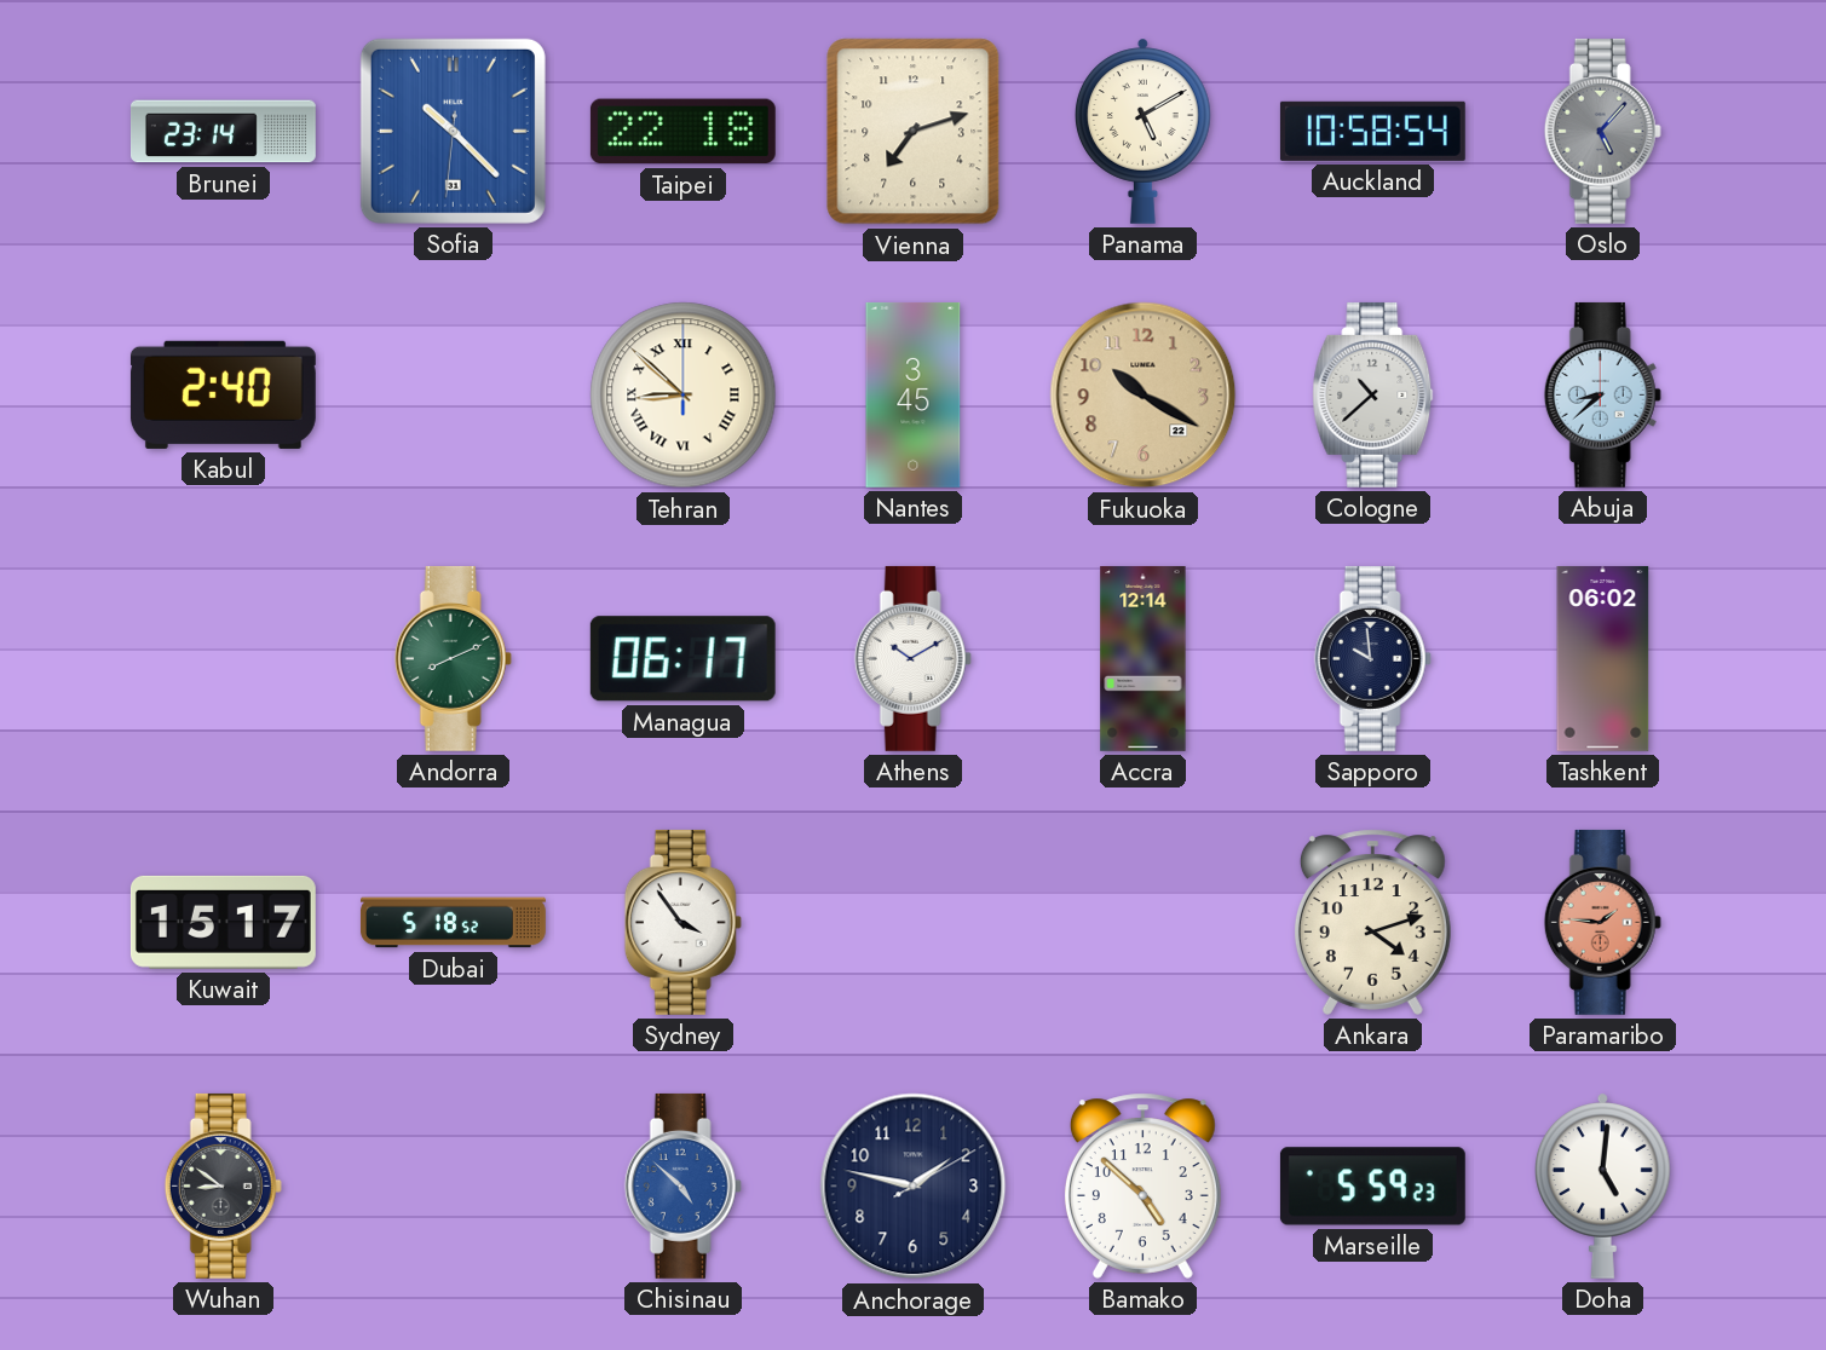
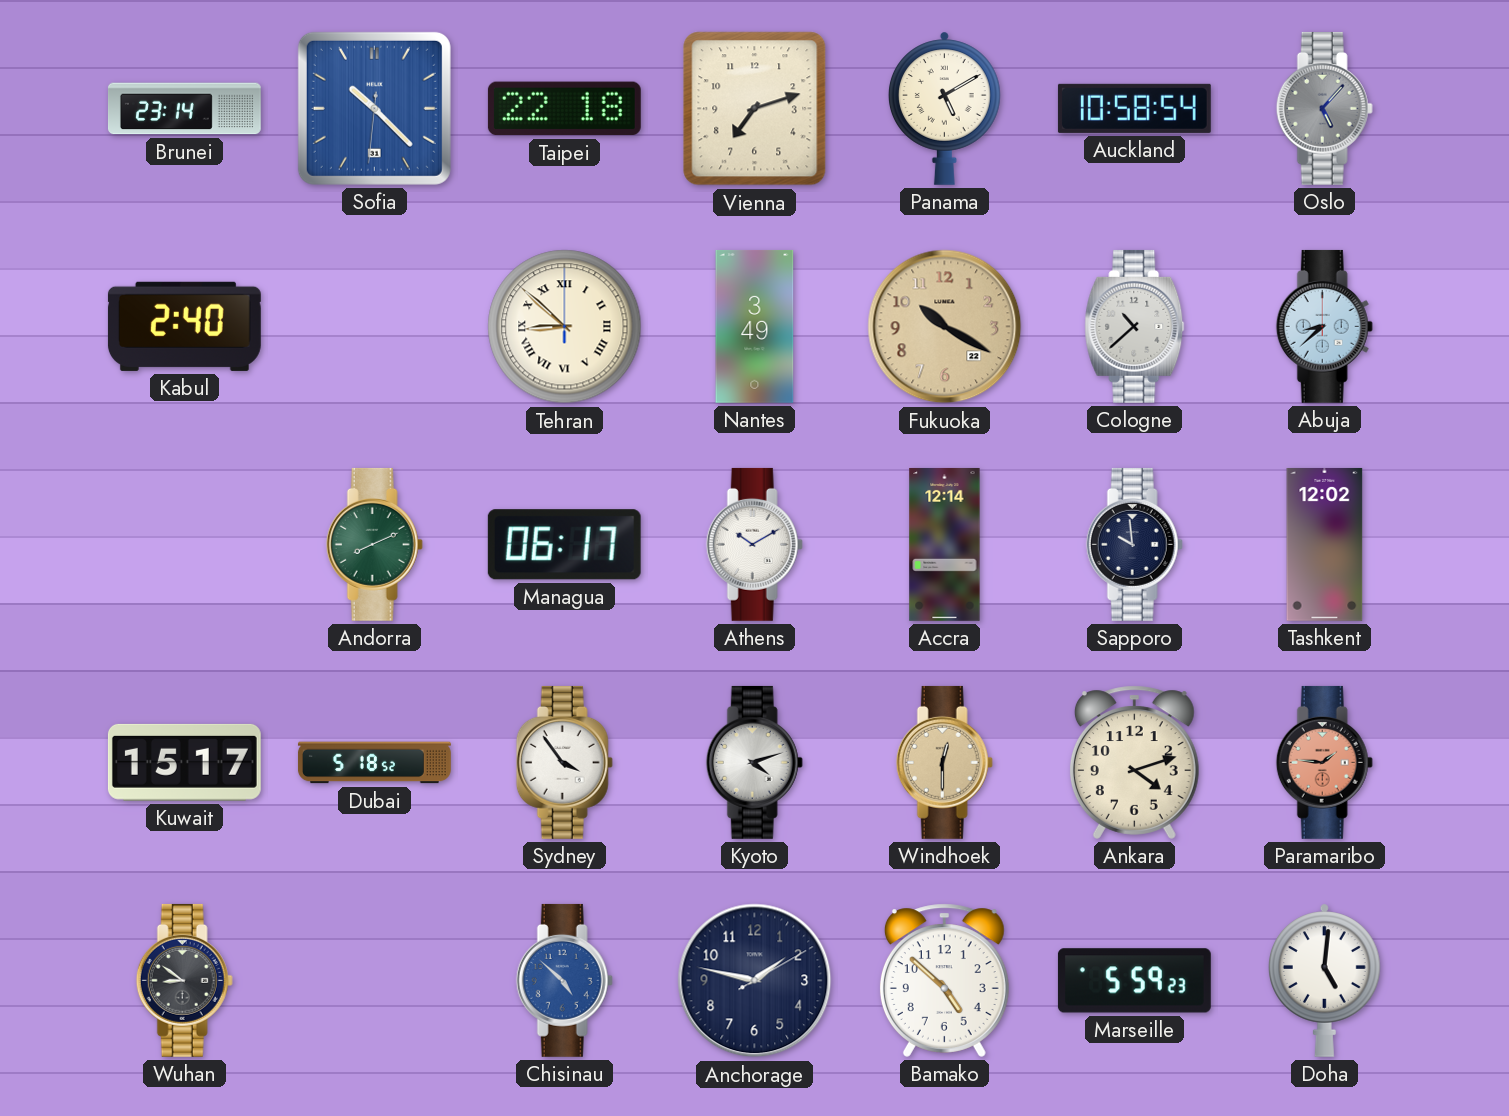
Nantes: 3:45 -> 3:49 (755, 326)
Tashkent: 06:02 -> 12:02 (1325, 544)
Kyoto: none -> 4:12 (754, 762)
Windhoek: none -> 12:30 (944, 762)
